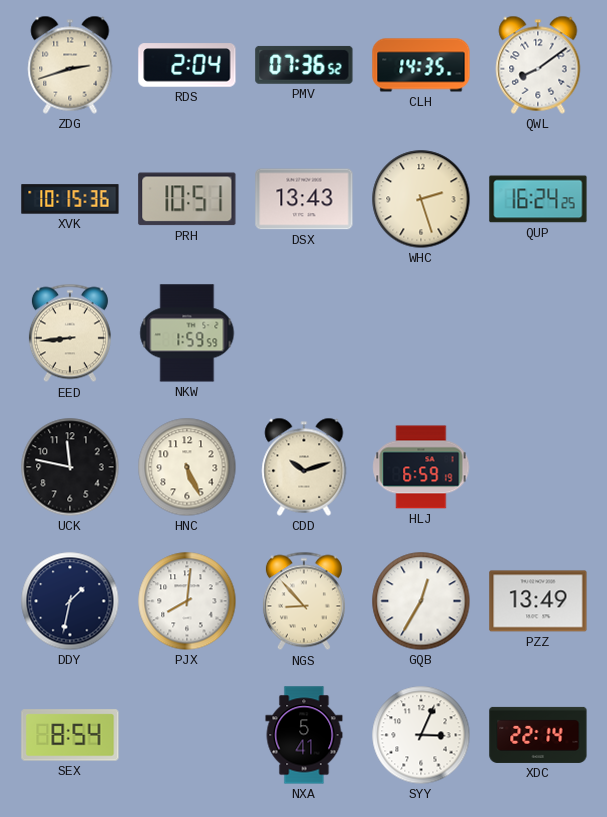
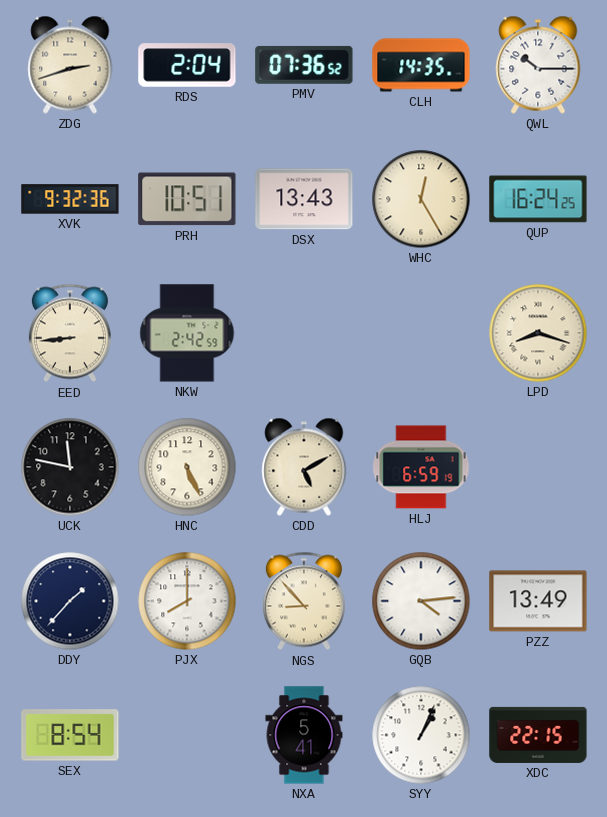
QWL: 8:09 -> 10:15 (538, 65)
XVK: 10:15 -> 9:32 (70, 199)
WHC: 2:27 -> 12:25 (421, 199)
NKW: 1:59 -> 2:42 (187, 333)
LPD: none -> 8:18 (538, 333)
CDD: 10:12 -> 5:10 (304, 467)
DDY: 1:32 -> 1:37 (70, 601)
PJX: 8:01 -> 8:00 (187, 601)
GQB: 12:35 -> 4:14 (421, 601)
SYY: 3:04 -> 1:04 (421, 735)
XDC: 22:14 -> 22:15 (538, 735)
